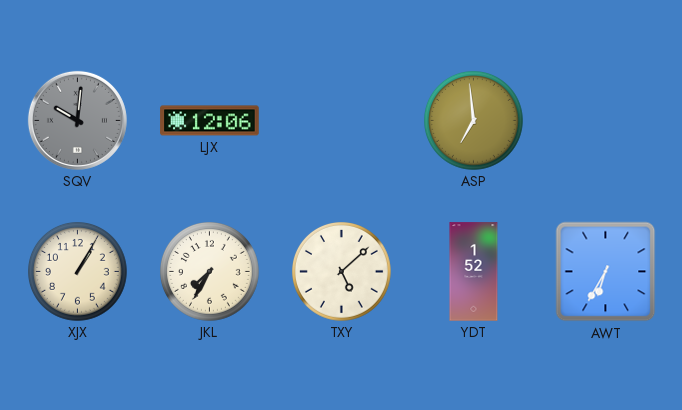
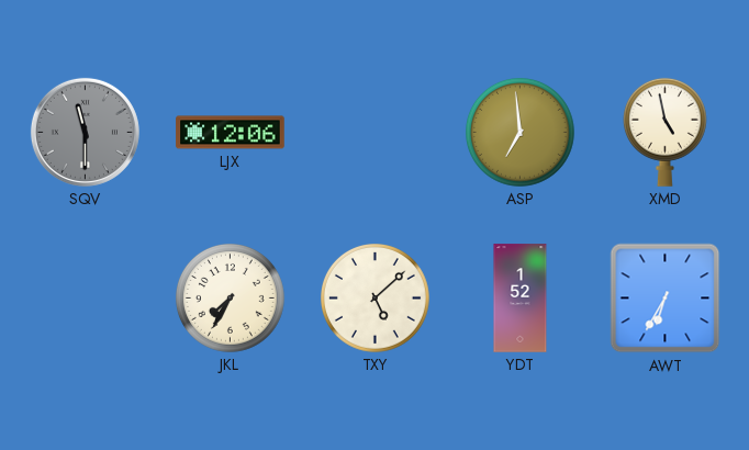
SQV: 10:01 -> 11:30 (85, 132)
XMD: none -> 4:58 (664, 132)
XJX: 1:05 -> none (78, 272)
